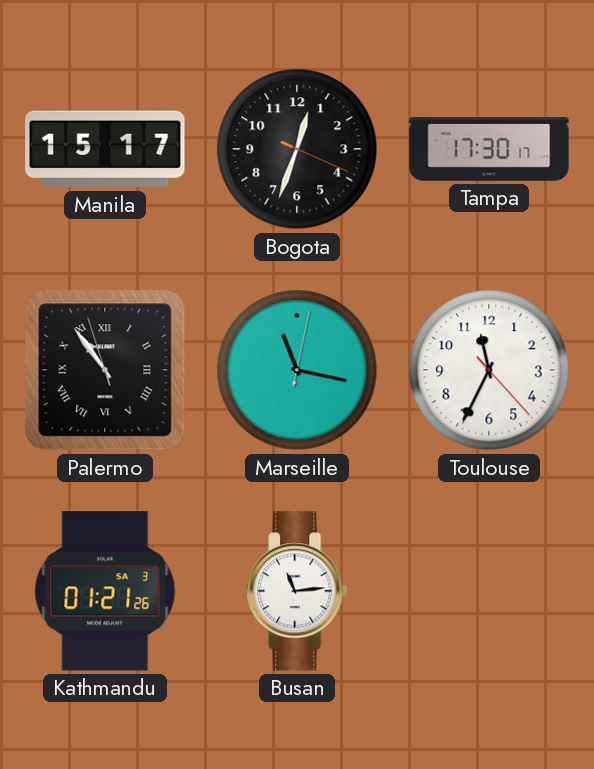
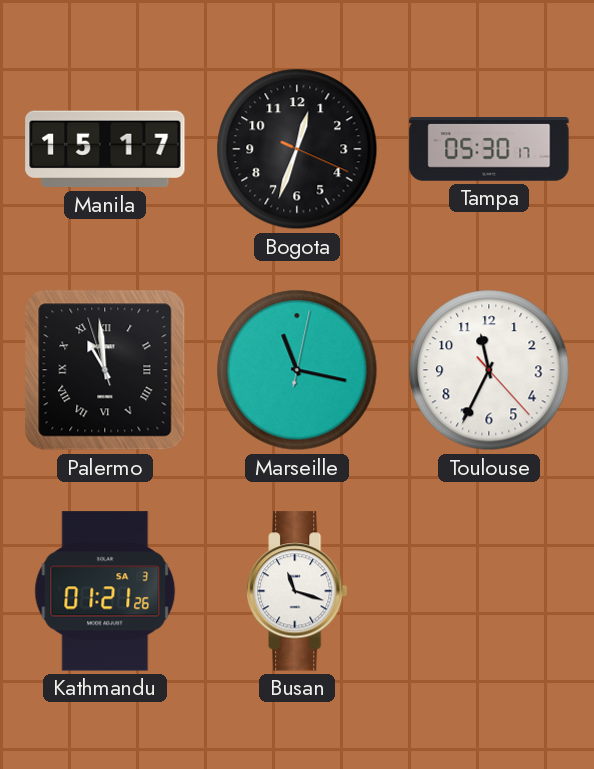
Tampa: 17:30 -> 05:30 (489, 149)
Palermo: 10:53 -> 10:58 (105, 370)
Busan: 11:14 -> 11:18 (297, 591)
